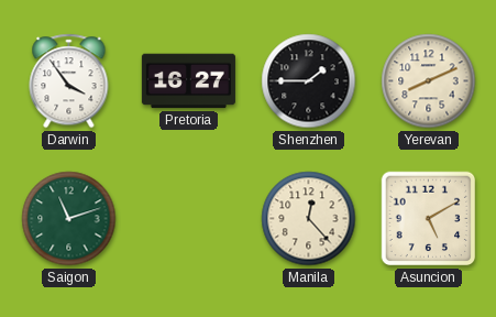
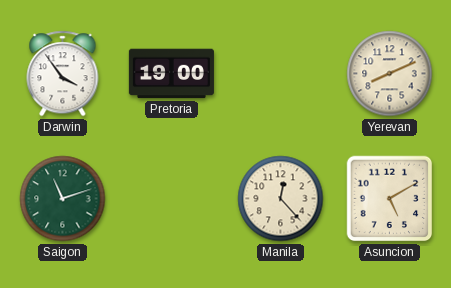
Pretoria: 16:27 -> 19:00 (171, 74)
Shenzhen: 1:45 -> none (309, 81)
